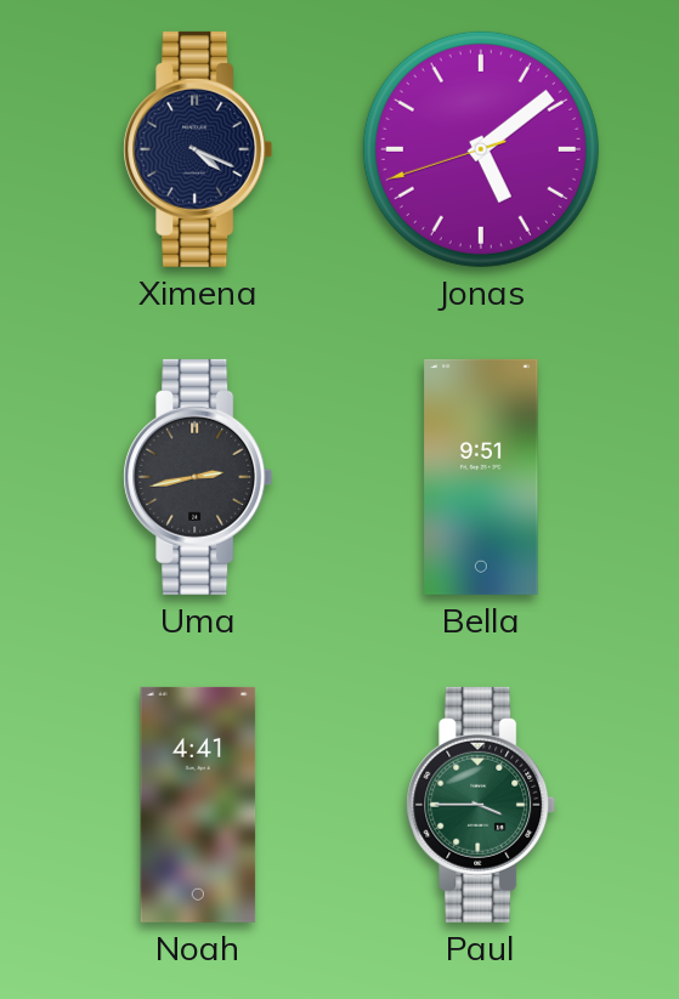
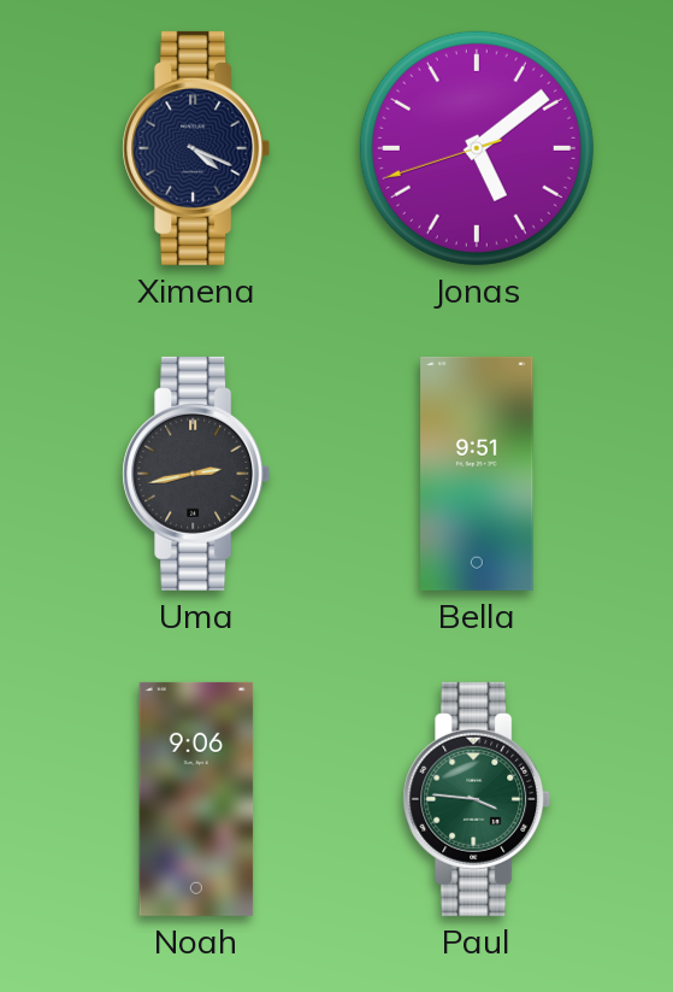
Noah: 4:41 -> 9:06 (196, 799)
Paul: 3:45 -> 3:46 (477, 799)
